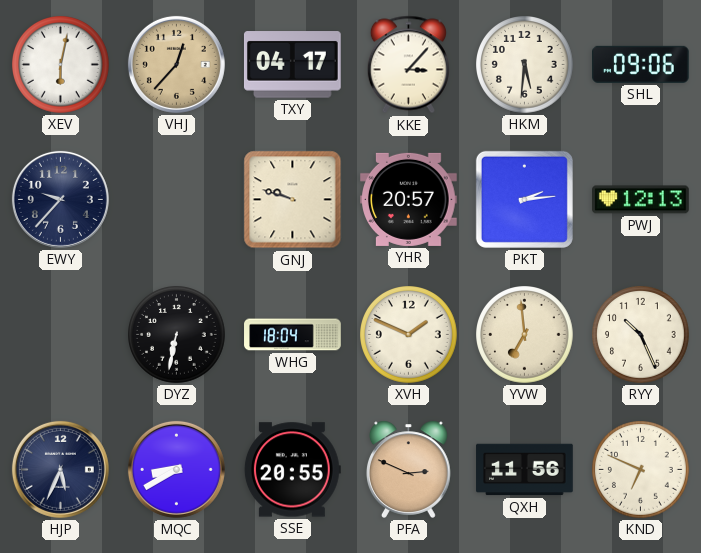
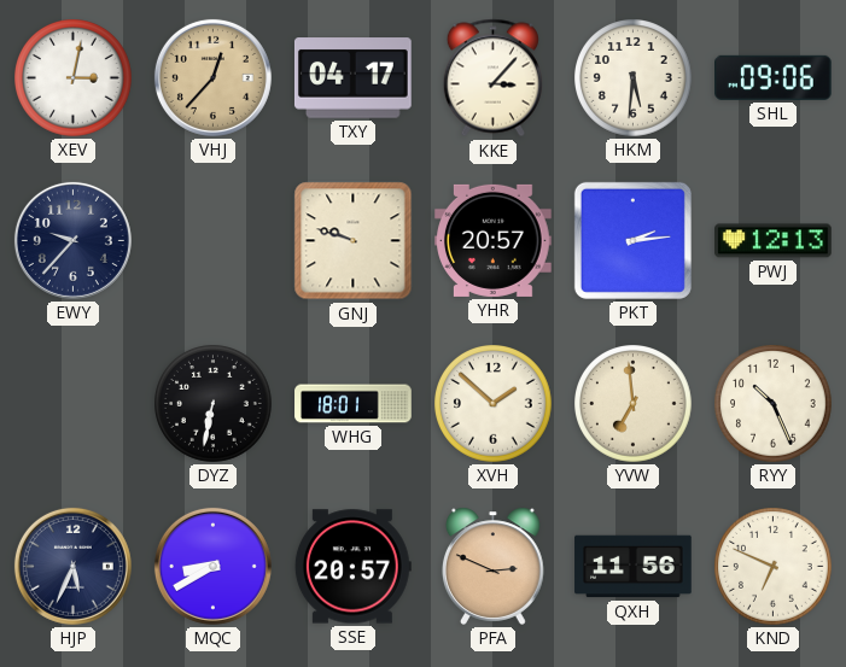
XEV: 6:02 -> 3:02 (74, 78)
WHG: 18:04 -> 18:01 (354, 404)
XVH: 1:49 -> 1:52 (494, 404)
SSE: 20:55 -> 20:57 (352, 567)
